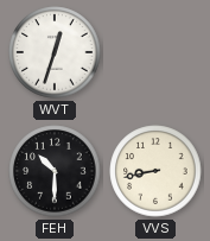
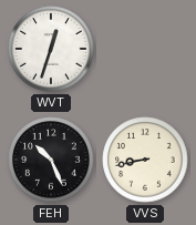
FEH: 10:30 -> 10:26 (51, 160)
